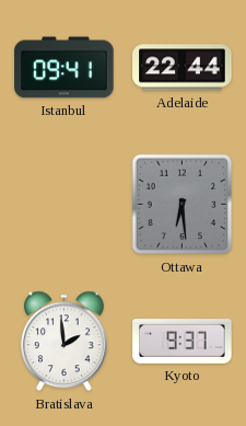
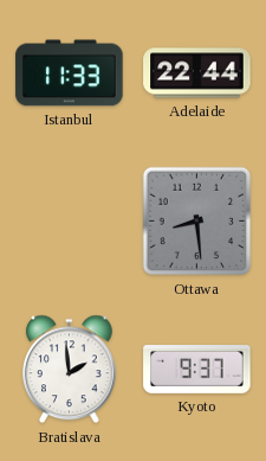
Istanbul: 09:41 -> 11:33 (70, 73)
Ottawa: 6:29 -> 8:29 (197, 222)
